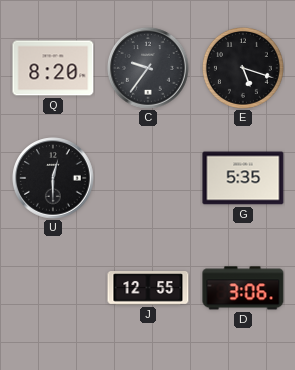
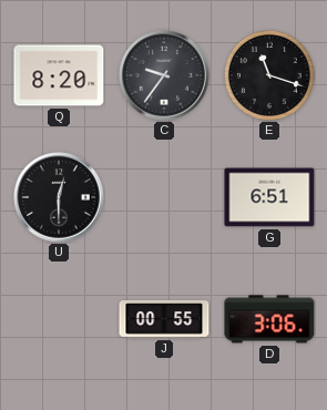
E: 5:18 -> 11:18 (269, 75)
G: 5:35 -> 6:51 (269, 197)
J: 12:55 -> 00:55 (164, 319)
